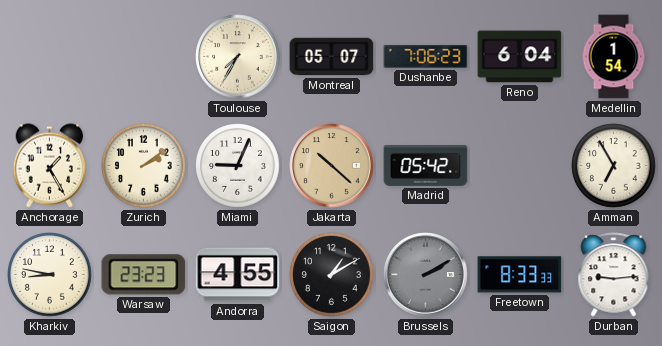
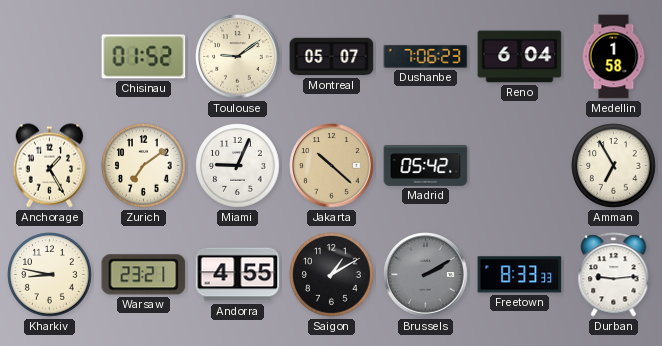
Chisinau: none -> 01:52 (144, 57)
Toulouse: 7:35 -> 9:09 (238, 57)
Medellin: 1:54 -> 1:58 (614, 57)
Zurich: 2:09 -> 7:09 (144, 166)
Warsaw: 23:23 -> 23:21 (144, 275)
